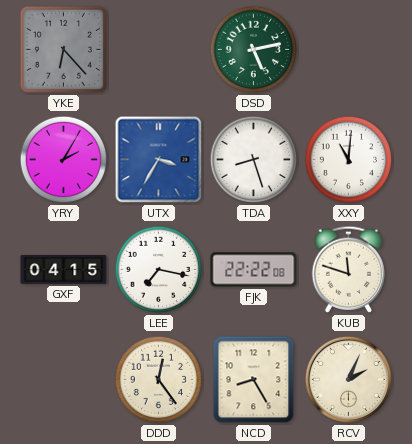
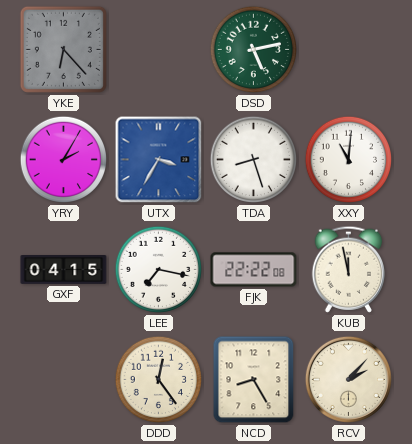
KUB: 11:48 -> 11:58 (349, 269)
RCV: 2:04 -> 2:07 (348, 379)
